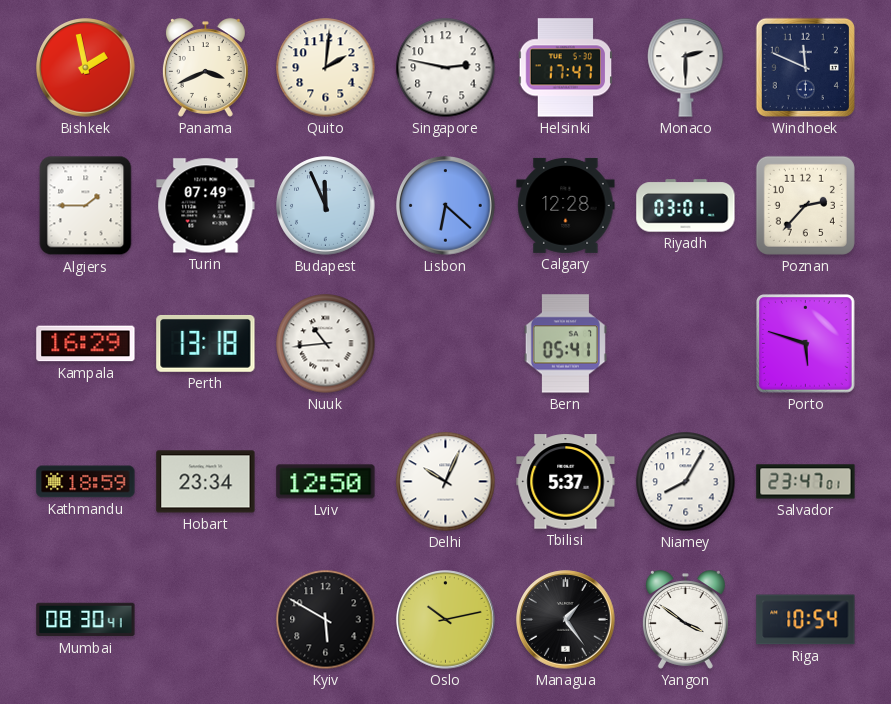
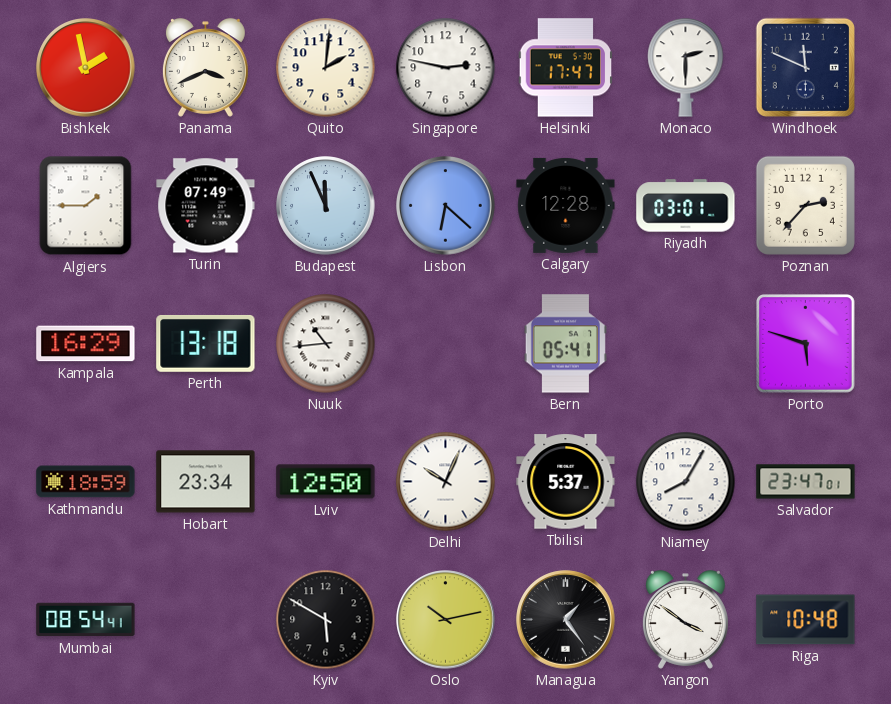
Mumbai: 08:30 -> 08:54 (86, 620)
Riga: 10:54 -> 10:48 (806, 620)
